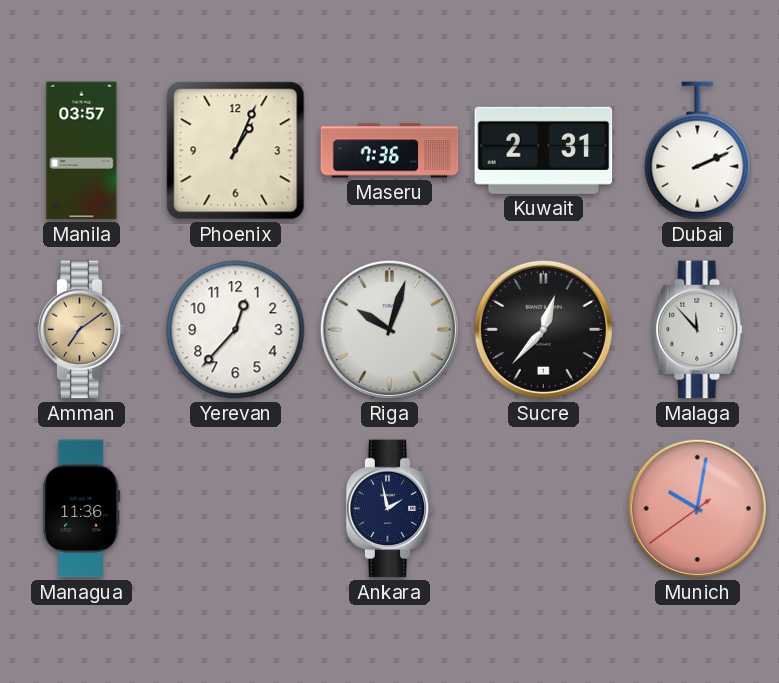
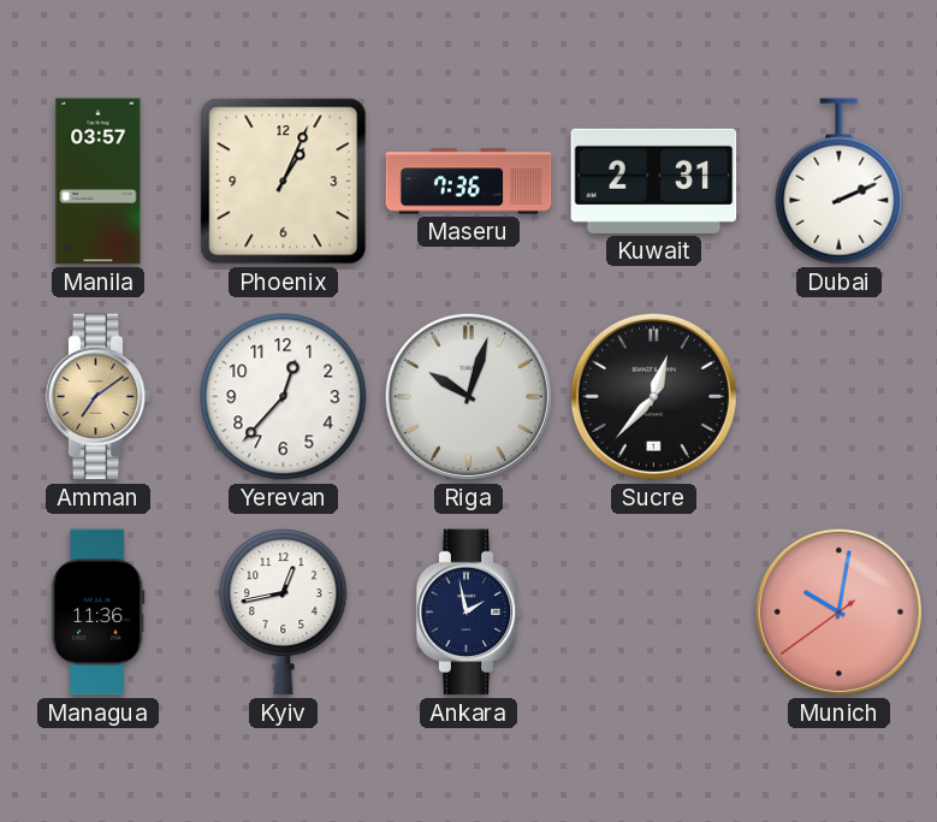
Malaga: 11:53 -> none (698, 330)
Kyiv: none -> 12:43 (284, 613)
